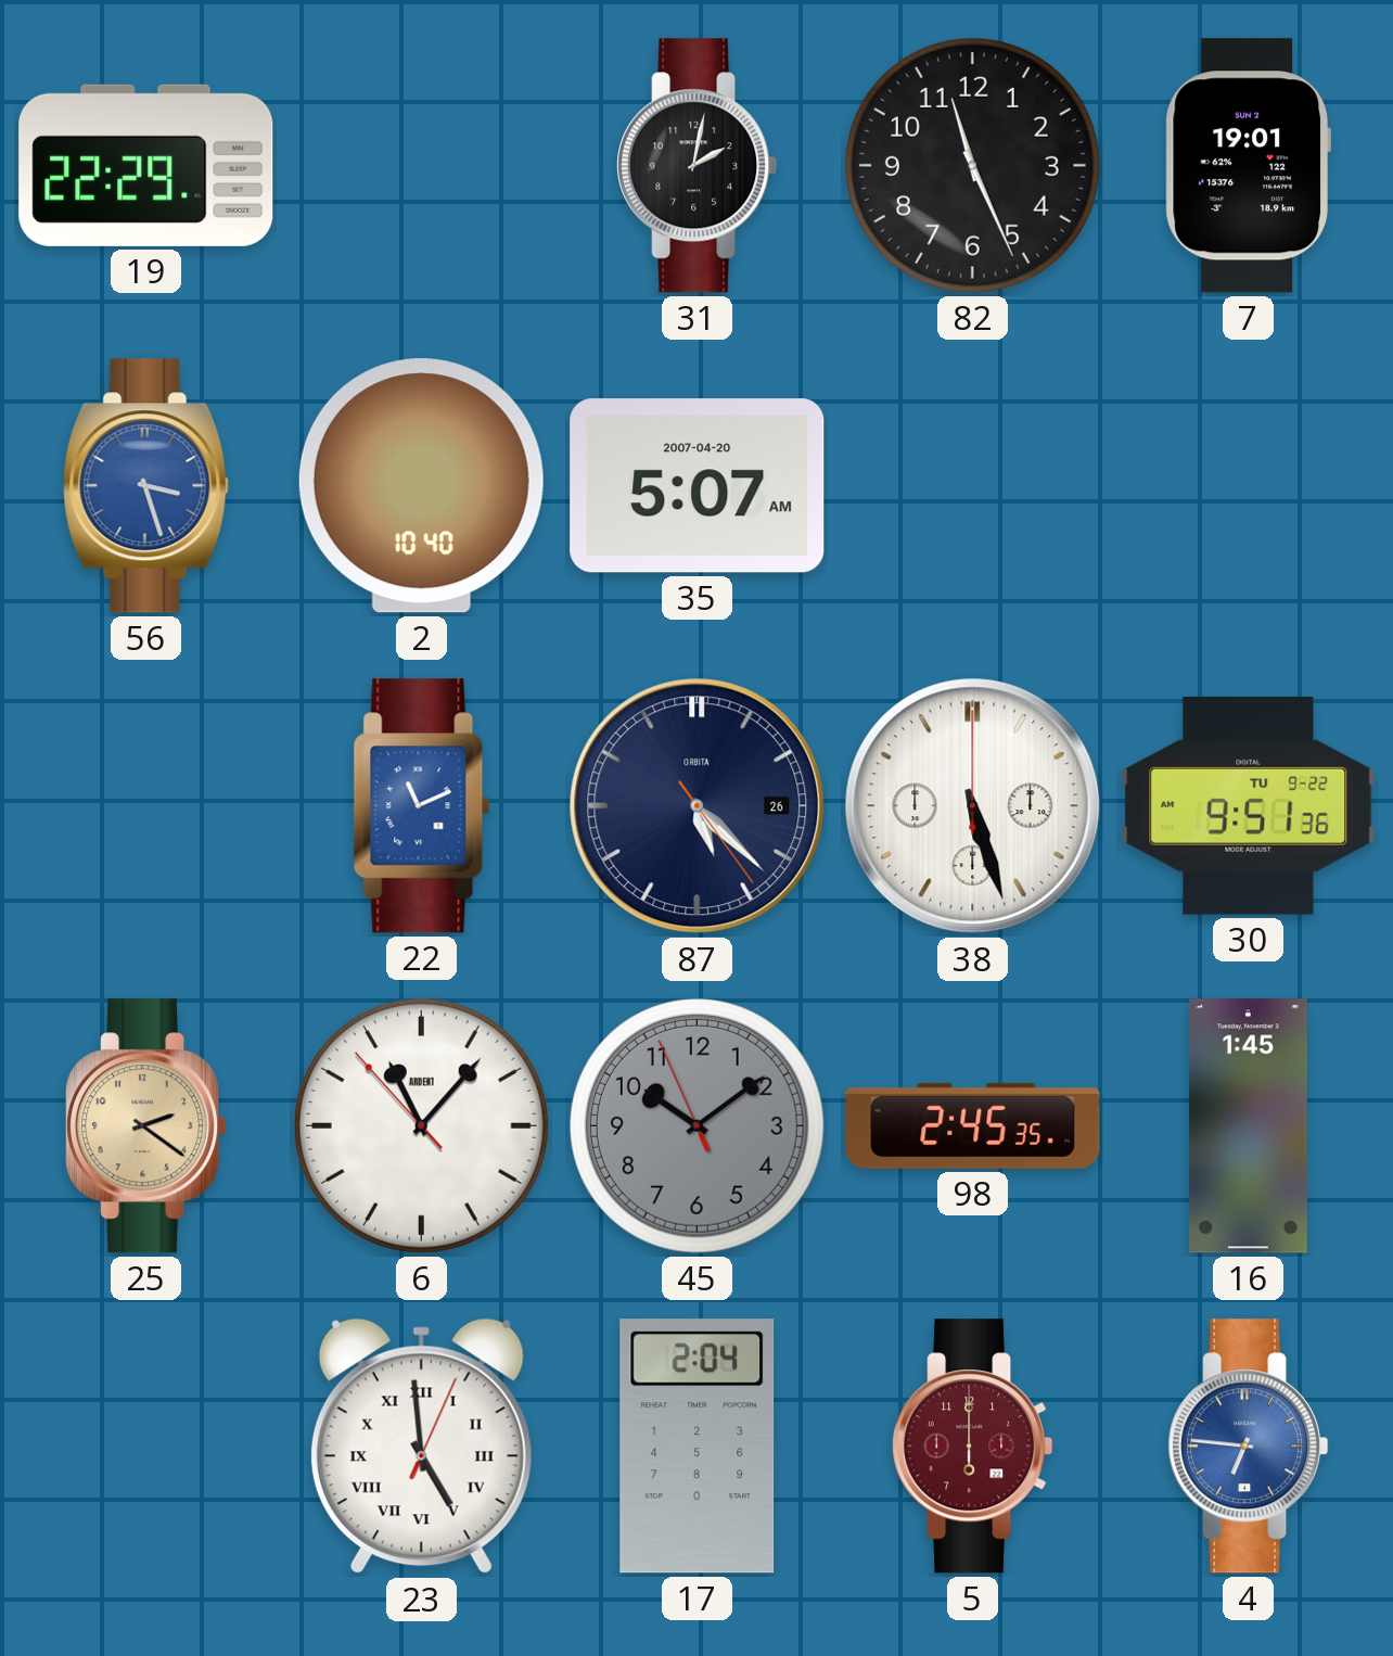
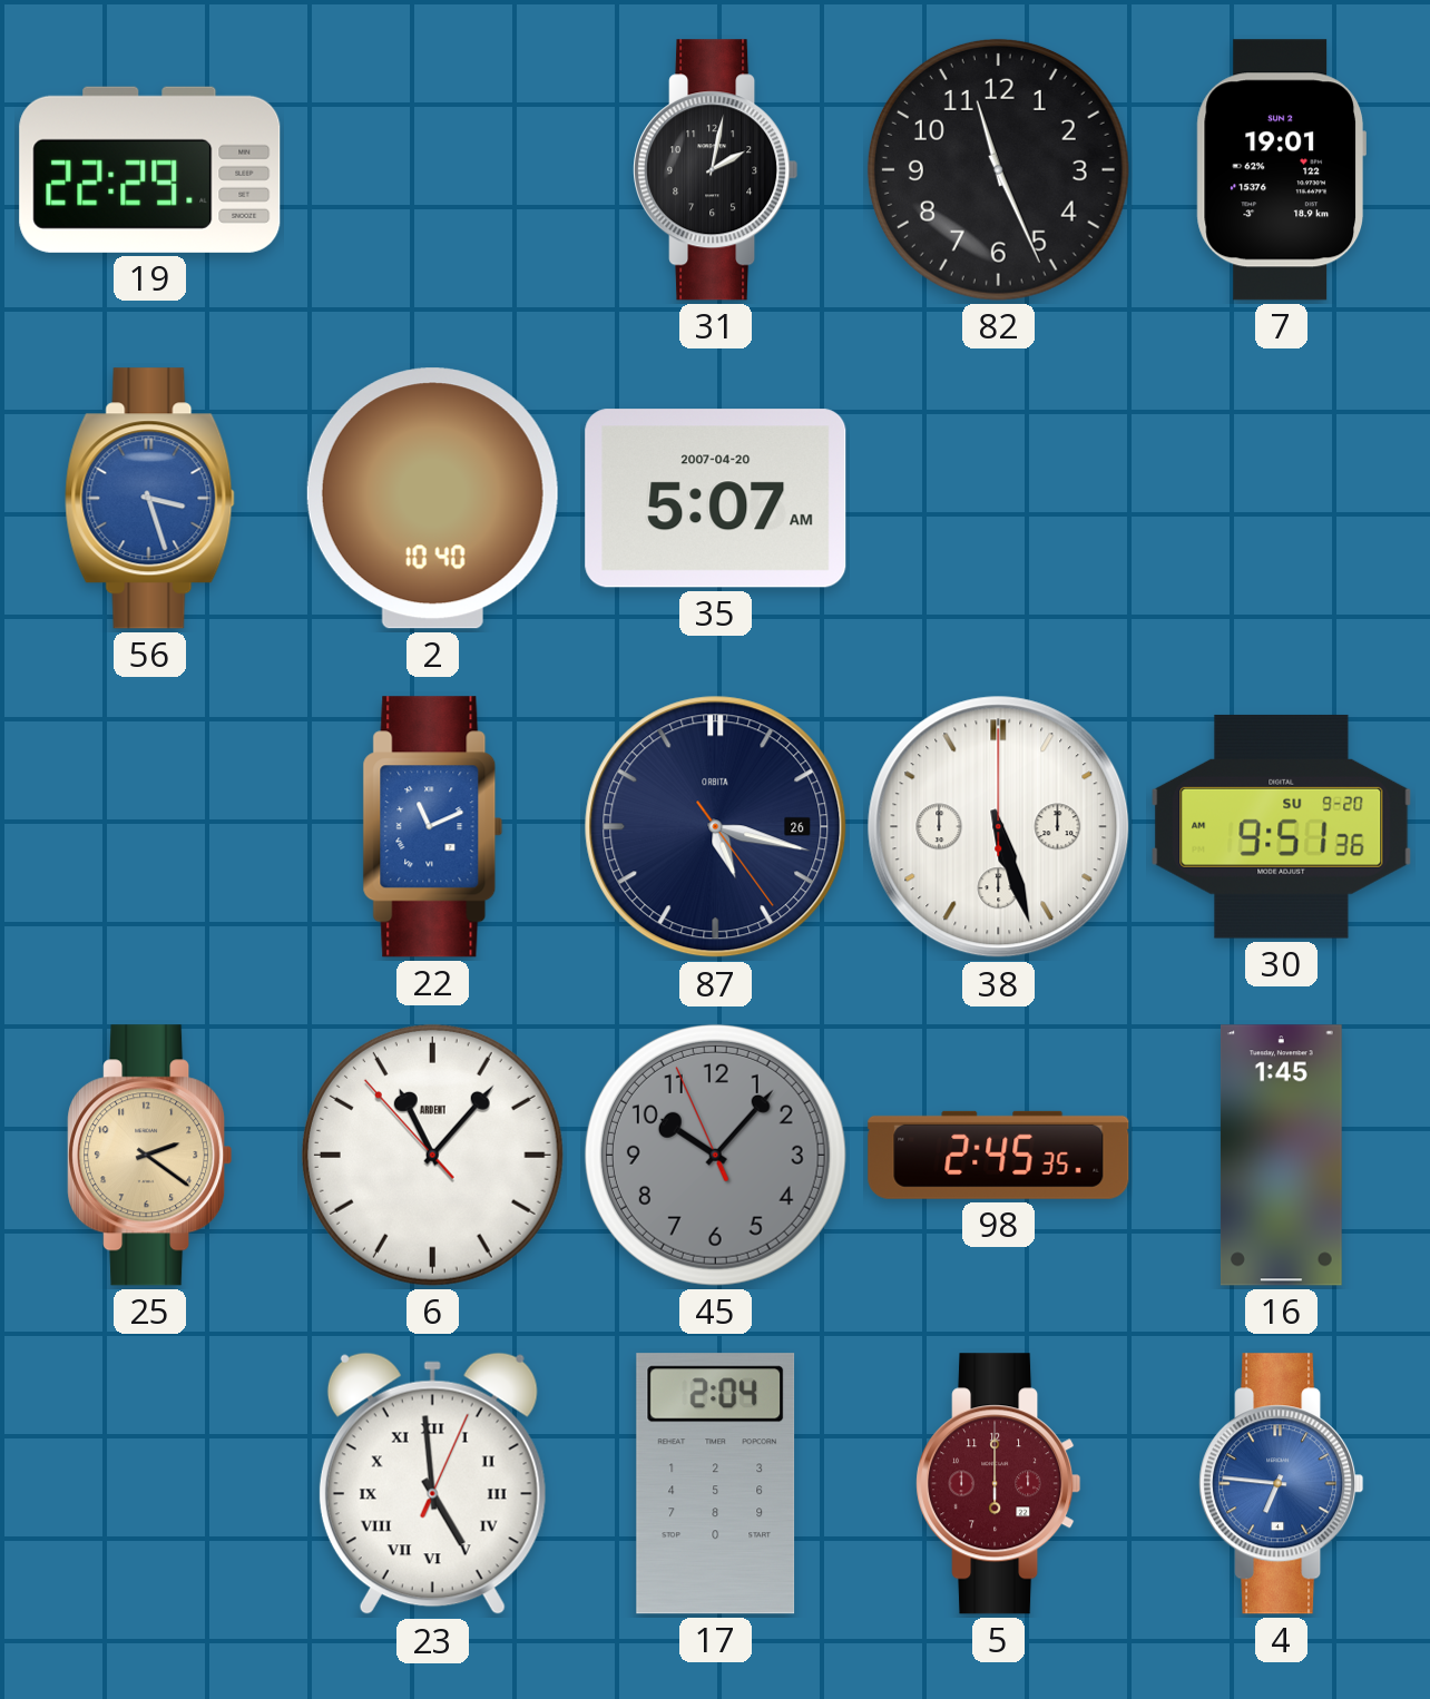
87: 5:22 -> 5:17 (716, 827)
30 date: TU 9-22 -> SU 9-20 (1282, 826)
45: 10:08 -> 10:06 (715, 1155)
